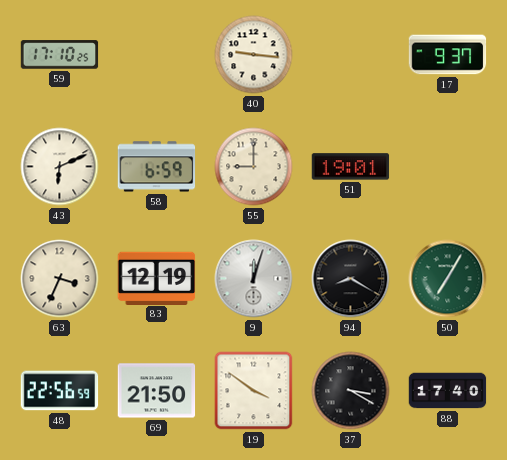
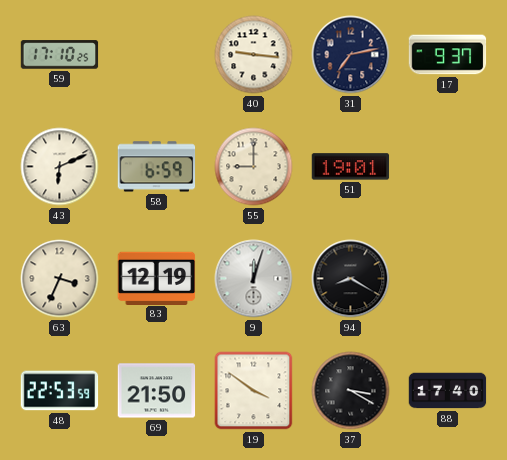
31: none -> 7:13 (351, 55)
50: 7:05 -> none (448, 279)
48: 22:56 -> 22:53 (60, 391)
